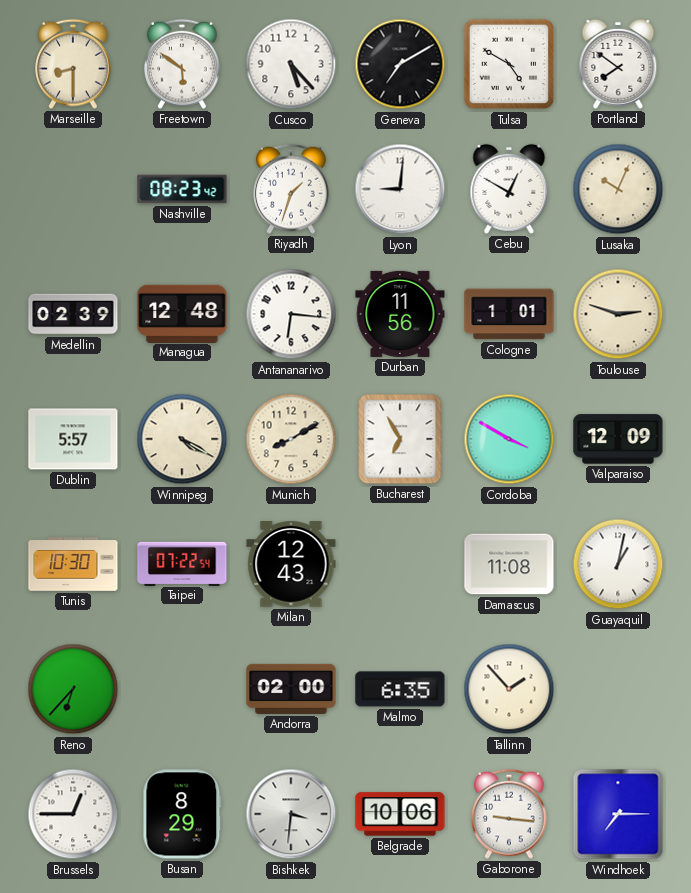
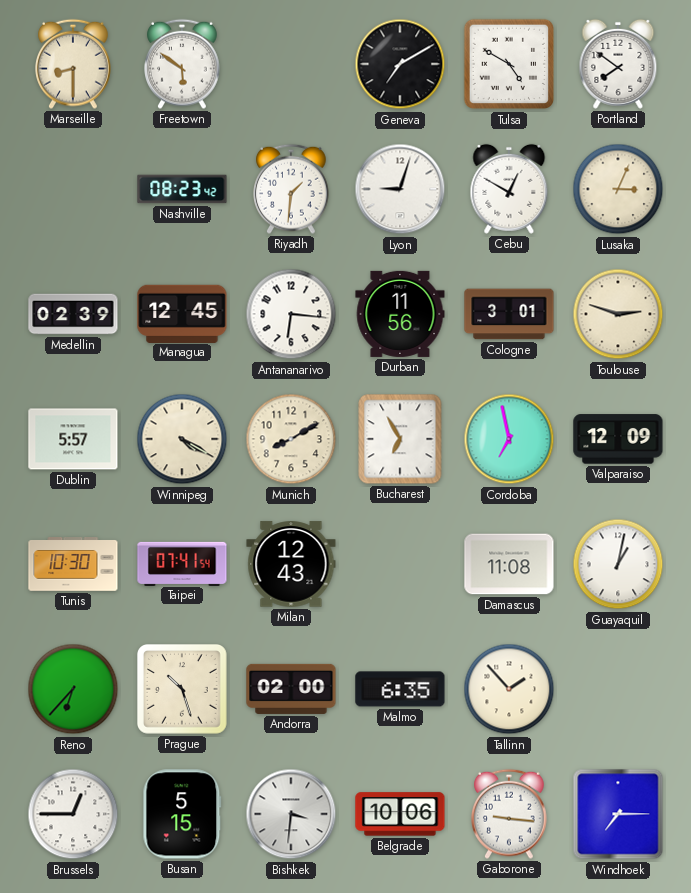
Cusco: 5:23 -> none (291, 64)
Riyadh: 1:33 -> 1:31 (292, 189)
Lyon: 9:01 -> 9:03 (400, 189)
Lusaka: 10:04 -> 3:04 (618, 189)
Managua: 12:48 -> 12:45 (182, 313)
Cologne: 1:01 -> 3:01 (509, 314)
Cordoba: 3:50 -> 6:58 (509, 439)
Taipei: 07:22 -> 07:41 (182, 563)
Prague: none -> 10:27 (183, 690)
Busan: 8:29 -> 5:15 (182, 814)
